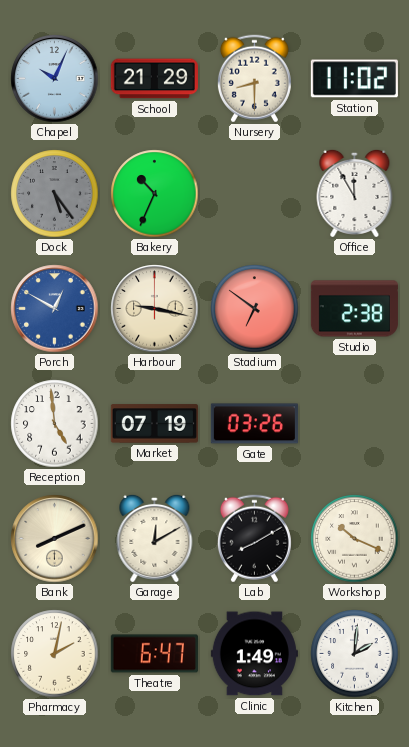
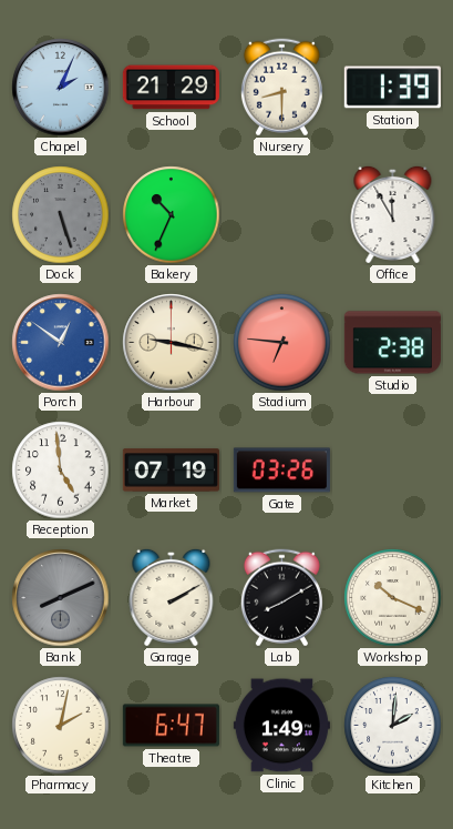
Chapel: 10:04 -> 2:04 (61, 88)
Station: 11:02 -> 1:39 (392, 88)
Dock: 5:24 -> 5:27 (61, 215)
Porch: 12:50 -> 12:51 (61, 343)
Stadium: 6:51 -> 6:46 (282, 343)
Bank dial: cream -> grey (61, 598)
Garage: 12:10 -> 2:10 (172, 597)
